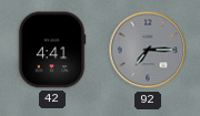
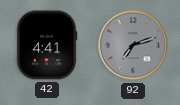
92: 7:15 -> 7:12 (133, 45)
